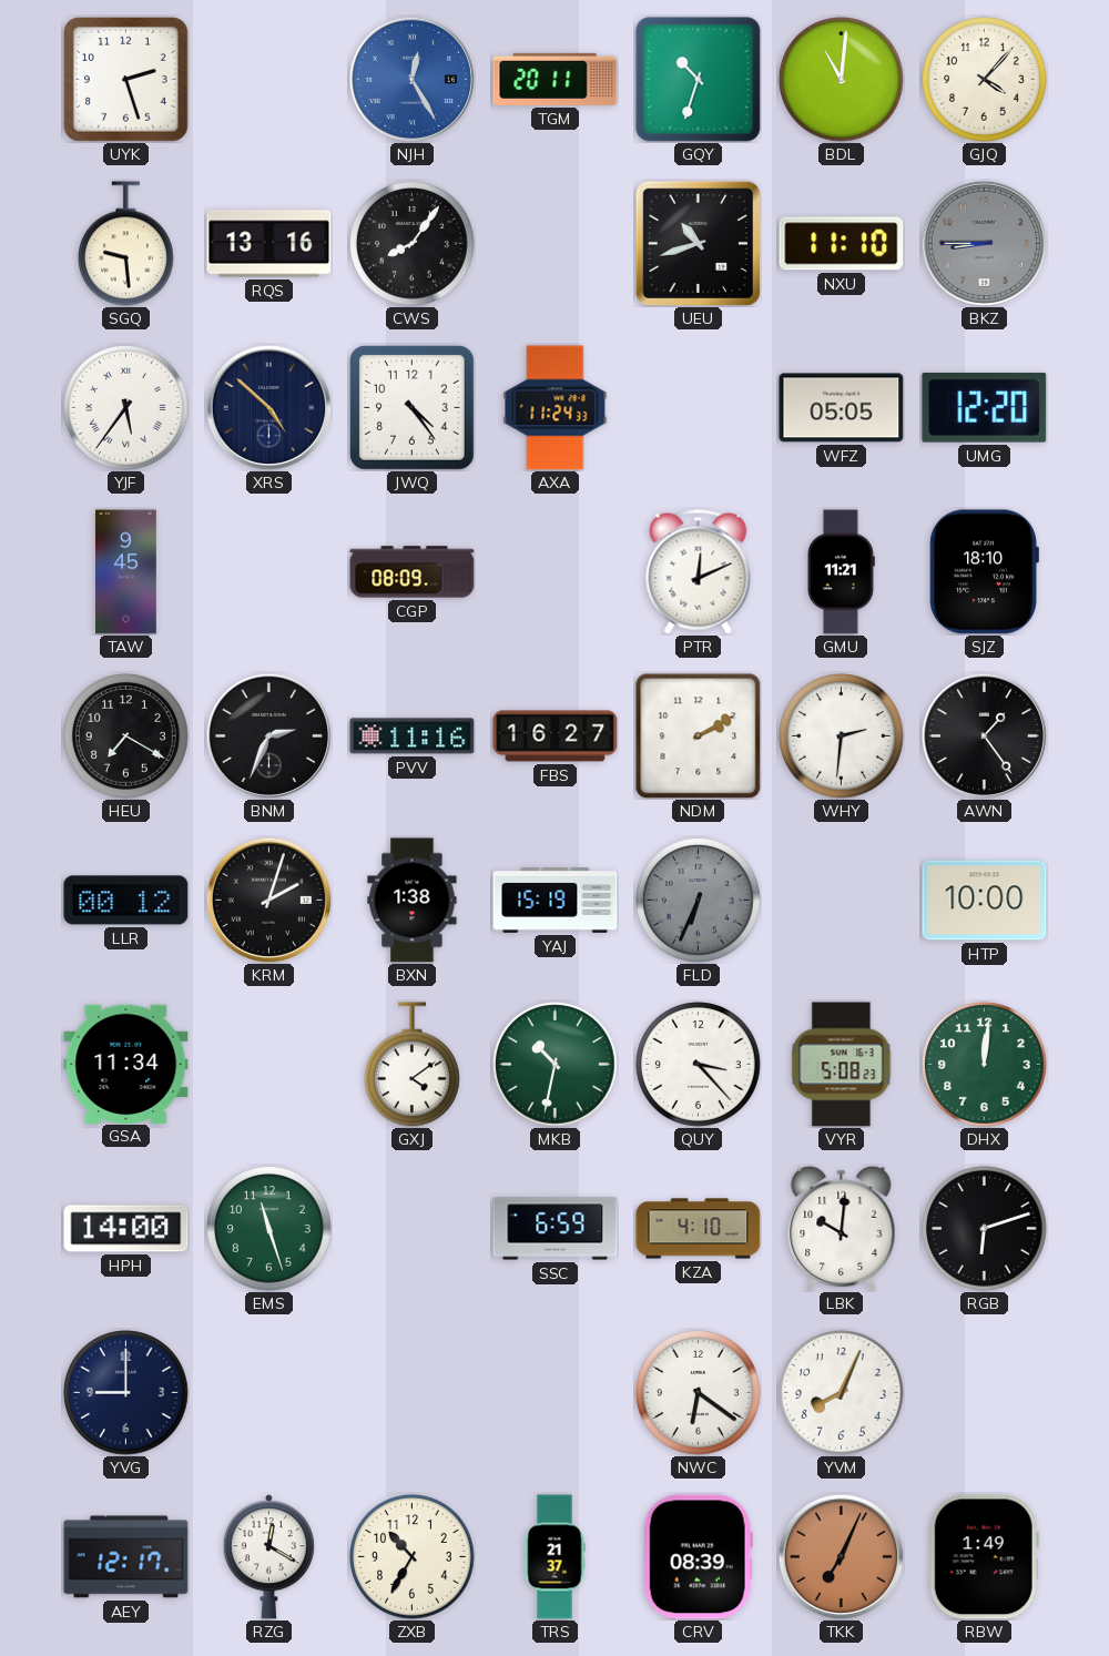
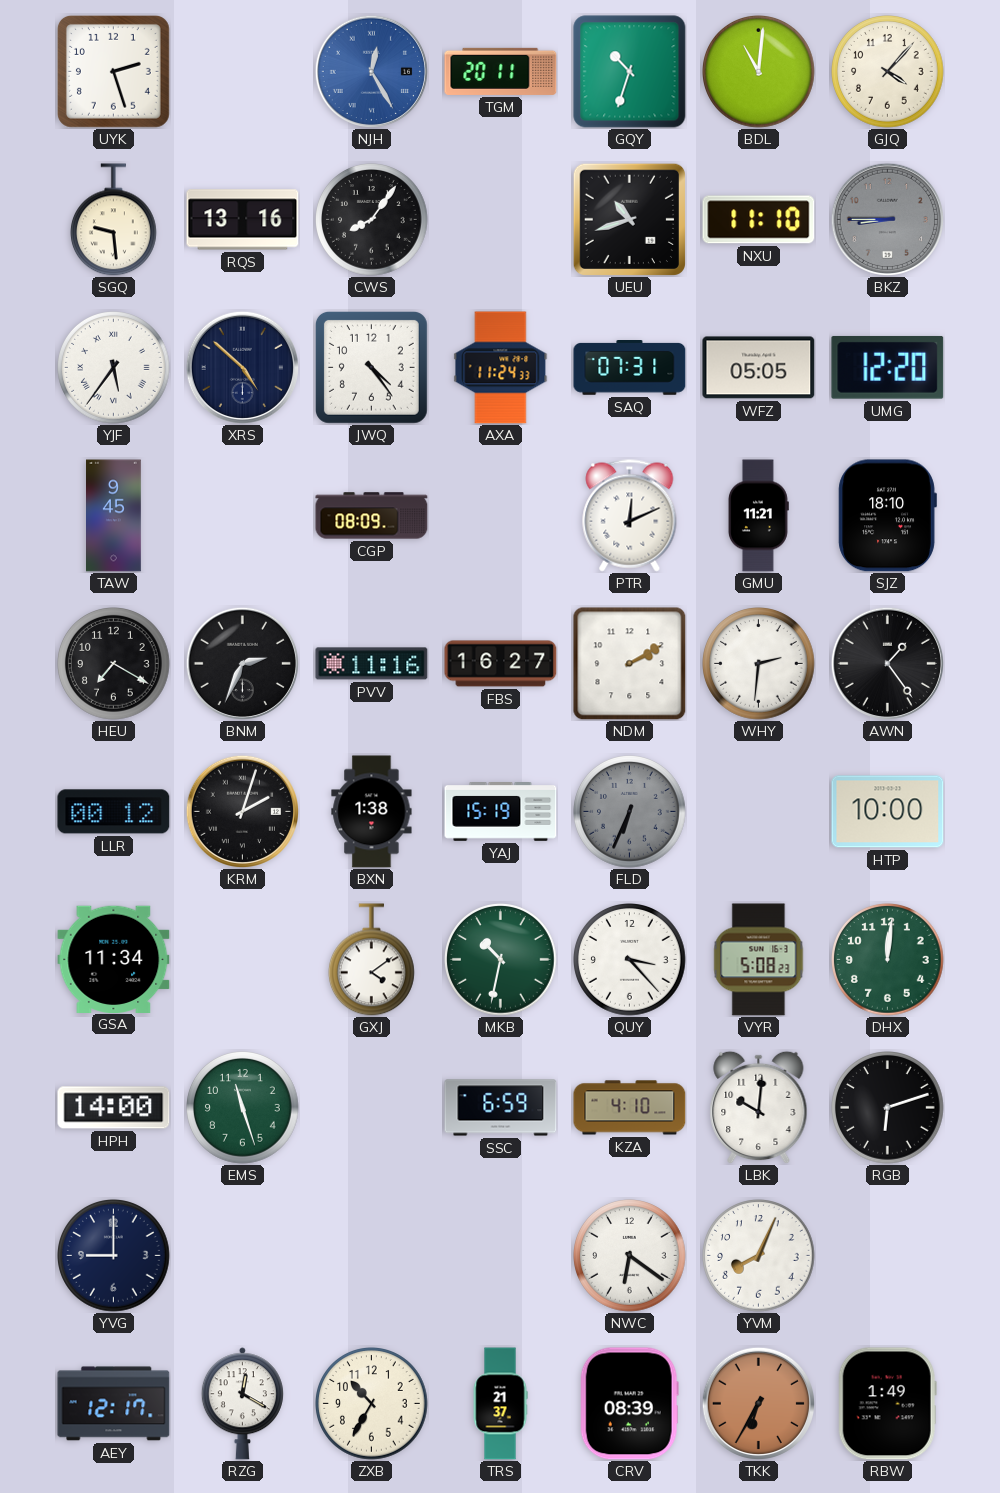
SAQ: none -> 07:31 (630, 368)
TKK: 7:04 -> 6:35 (758, 1403)
